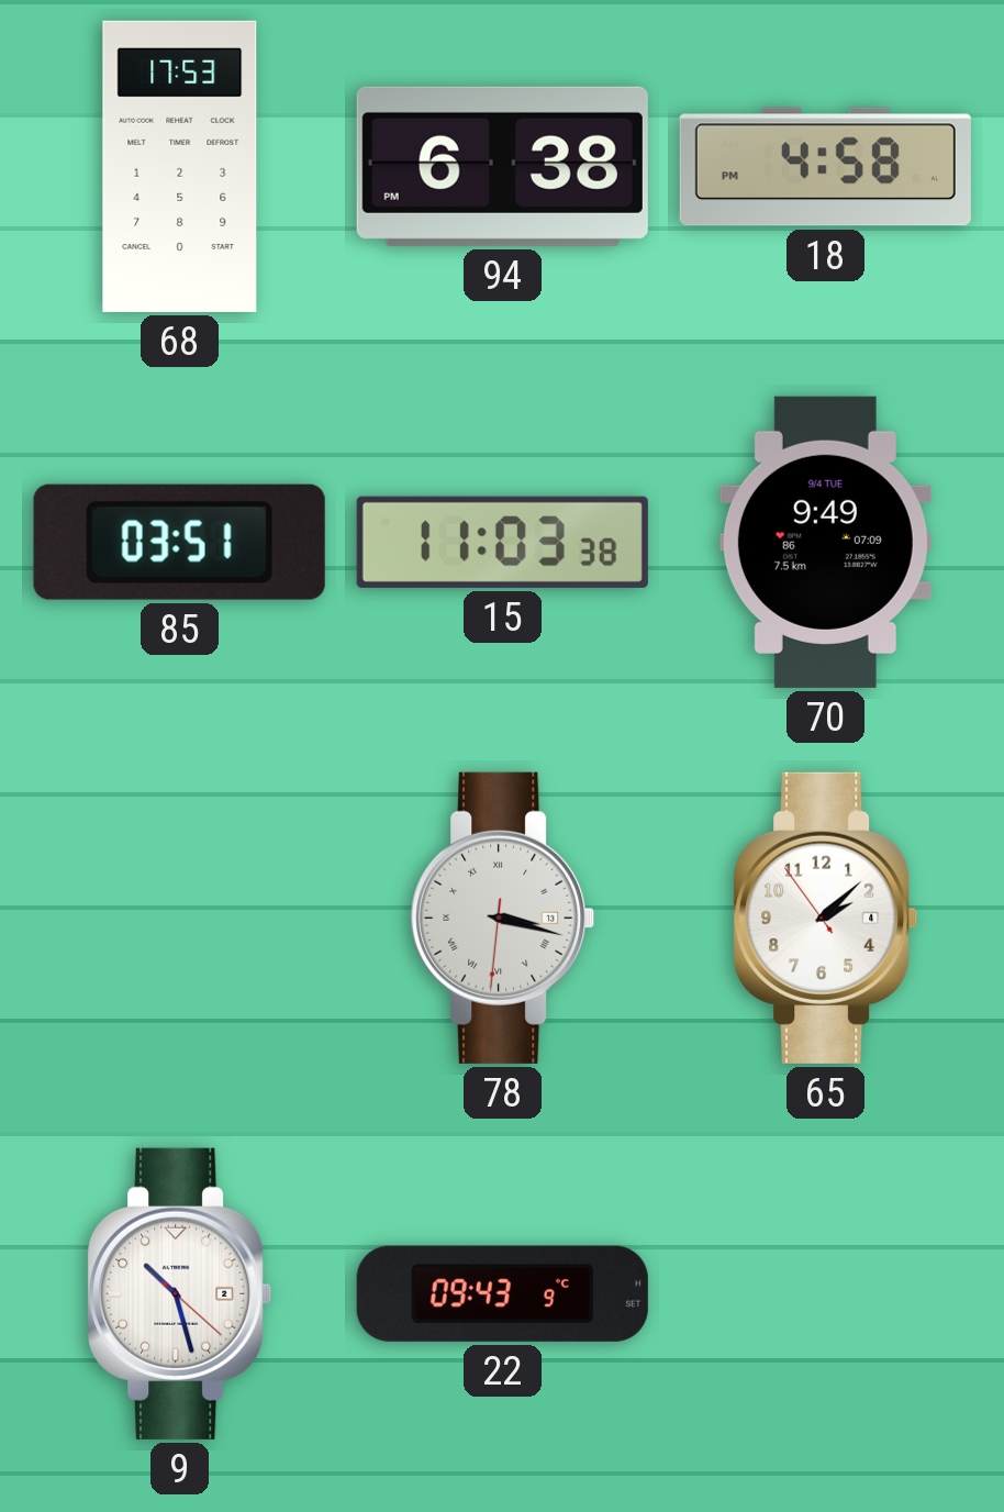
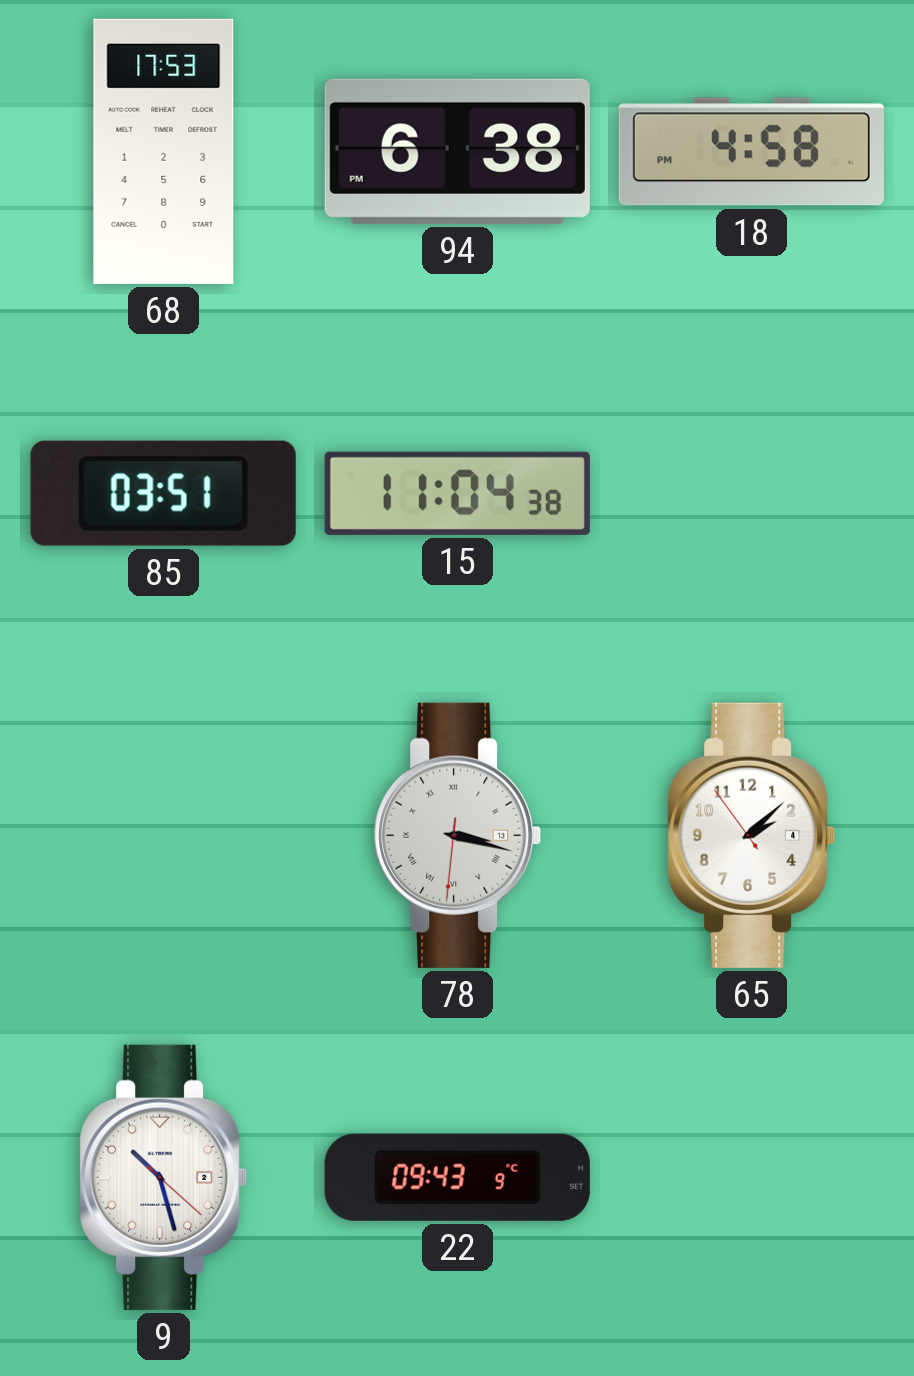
15: 11:03 -> 11:04 (457, 493)
70: 9:49 -> none (825, 542)
